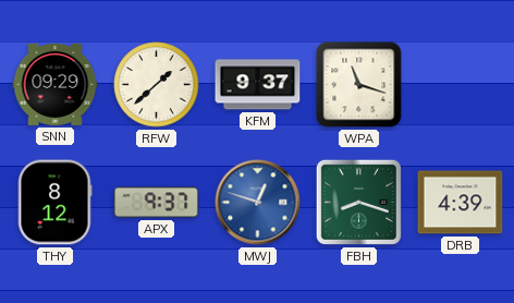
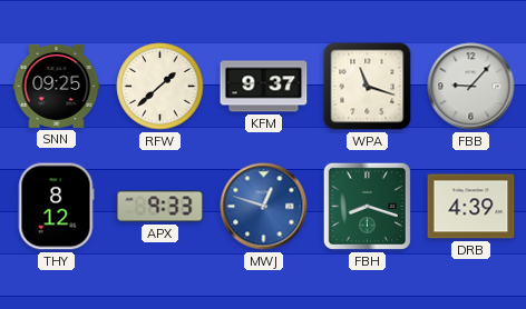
SNN: 09:29 -> 09:25 (57, 86)
FBB: none -> 9:07 (471, 87)
APX: 9:37 -> 9:33 (160, 207)
